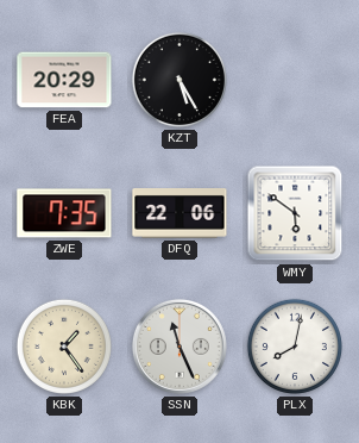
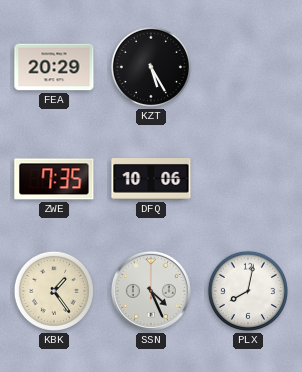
DFQ: 22:06 -> 10:06 (151, 180)
WMY: 5:51 -> none (295, 213)
SSN: 11:26 -> 4:26 (151, 291)
